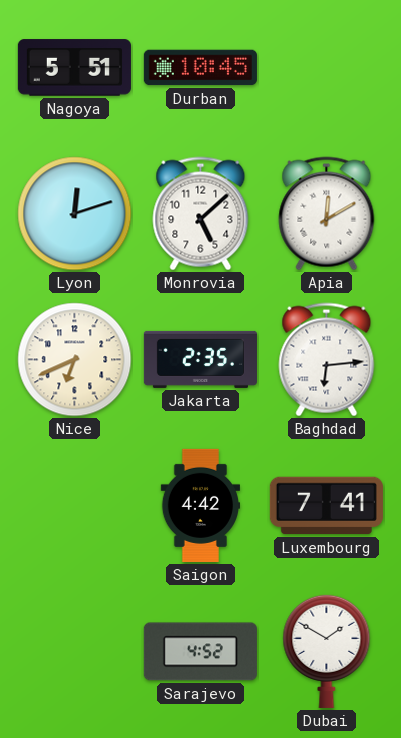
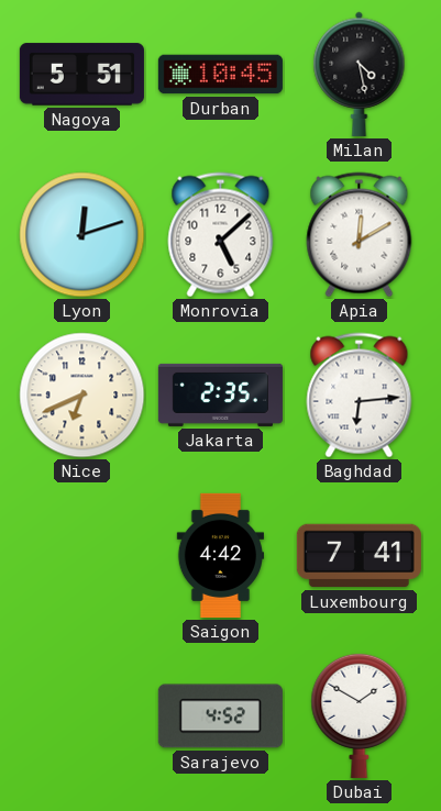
Milan: none -> 4:28 (360, 74)
